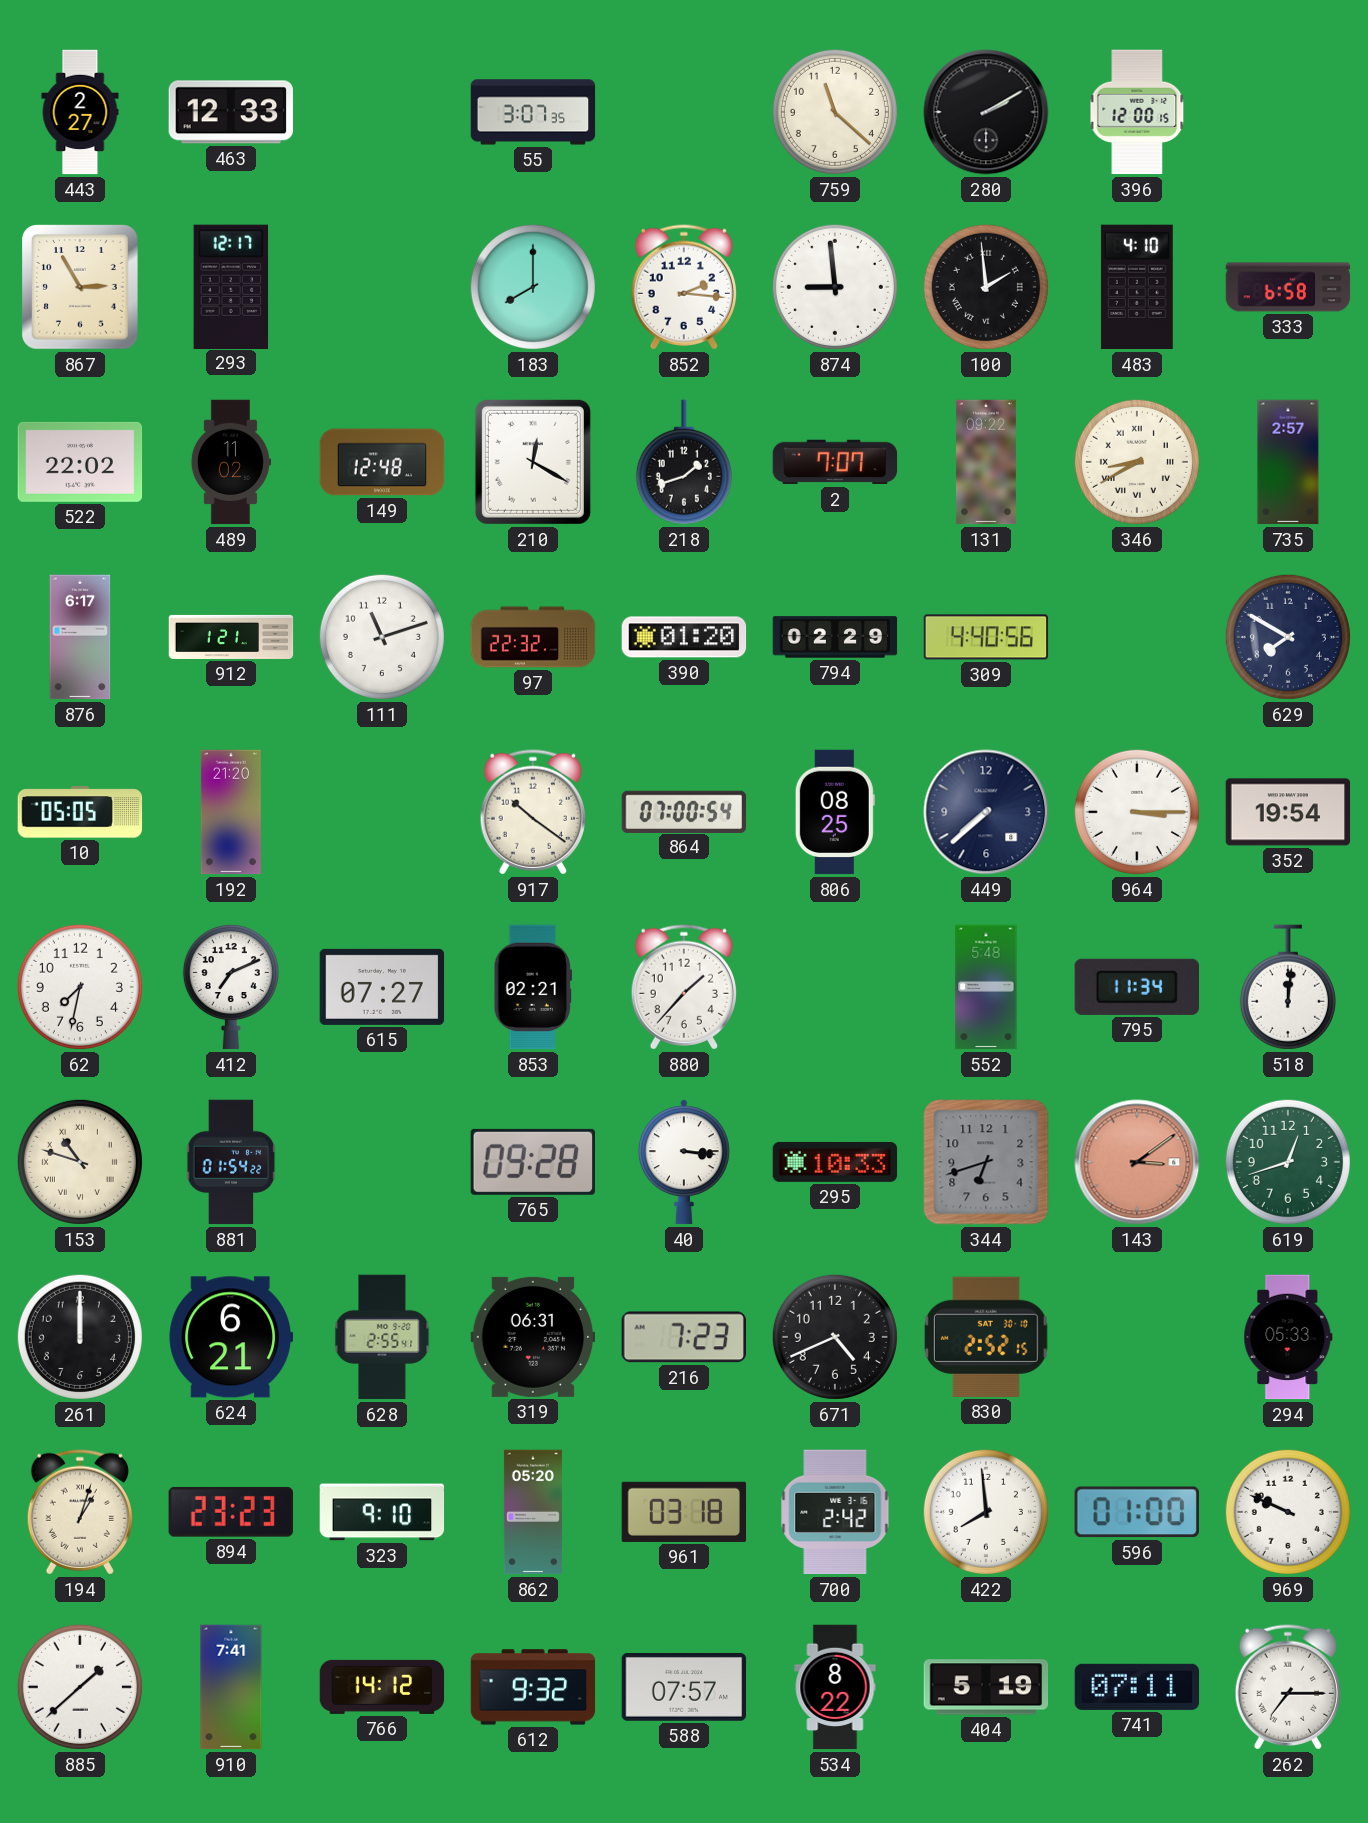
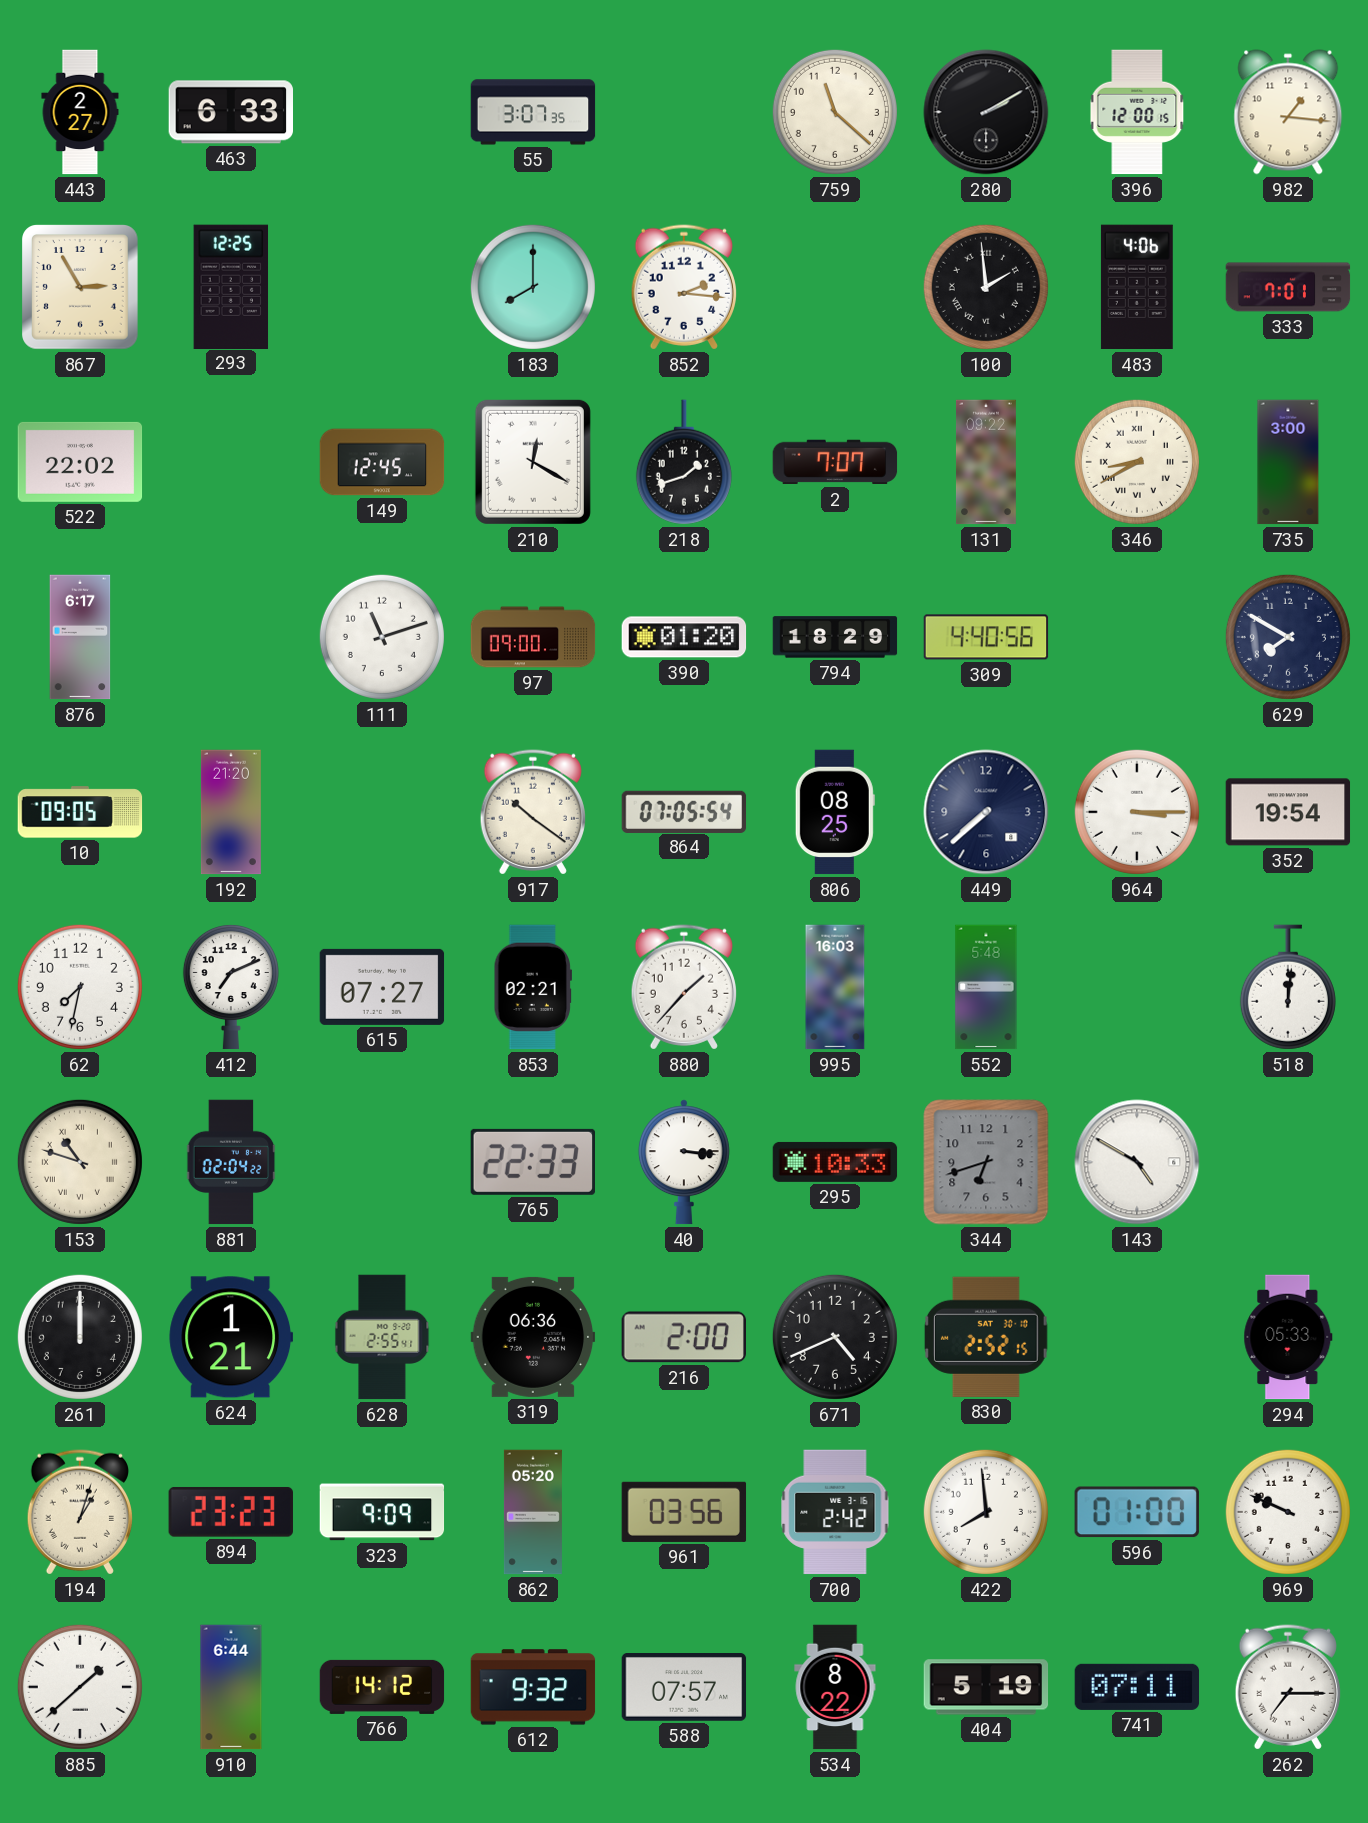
463: 12:33 -> 6:33 (230, 112)
982: none -> 1:16 (1288, 112)
293: 12:17 -> 12:25 (231, 286)
874: 8:59 -> none (835, 287)
483: 4:10 -> 4:06 (1137, 287)
333: 6:58 -> 7:01 (1288, 287)
489: 11:02 -> none (231, 462)
149: 12:48 -> 12:45 (382, 462)
735: 2:57 -> 3:00 (1288, 462)
912: 1:21 -> none (231, 637)
97: 22:32 -> 09:00 (533, 637)
794: 02:29 -> 18:29 (835, 637)
10: 05:05 -> 09:05 (80, 812)
864: 07:00 -> 07:05 (684, 811)
995: none -> 16:03 (835, 987)
795: 11:34 -> none (1137, 987)
881: 01:54 -> 02:04 (231, 1162)
765: 09:28 -> 22:33 (532, 1162)
143: 3:09 -> 4:50 (1137, 1162)
143 dial: salmon -> white (1137, 1162)
619: 12:42 -> none (1288, 1162)
624: 6:21 -> 1:21 (231, 1337)
319: 06:31 -> 06:36 (533, 1337)
216: 7:23 -> 2:00 (683, 1337)
323: 9:10 -> 9:09 (382, 1512)
961: 03:18 -> 03:56 (684, 1512)
910: 7:41 -> 6:44 (231, 1687)
